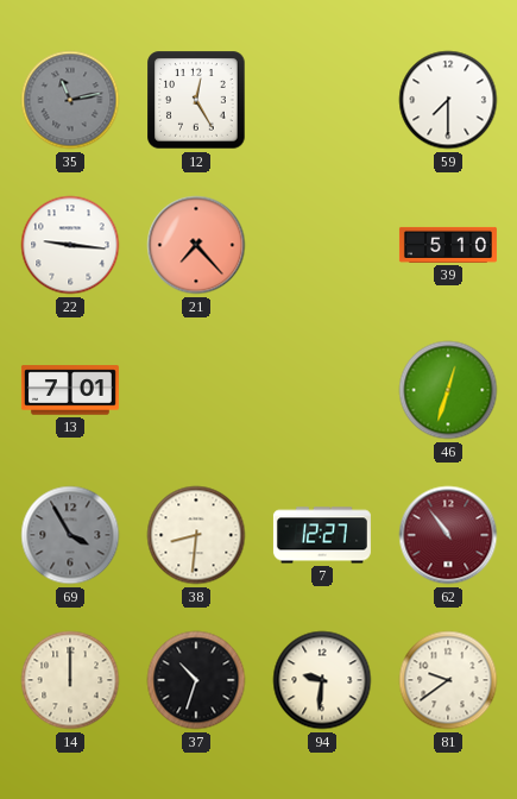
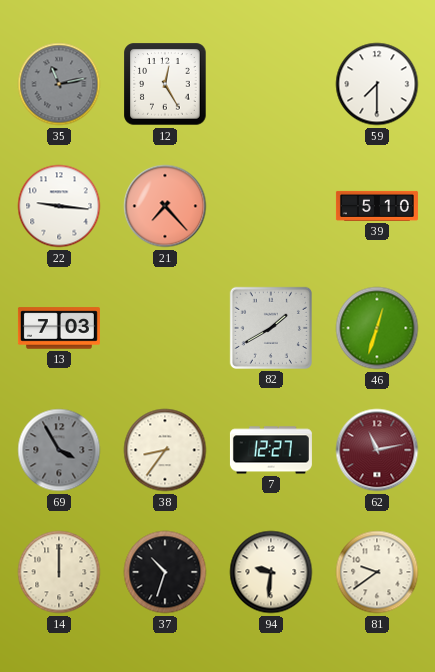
13: 7:01 -> 7:03 (59, 328)
82: none -> 1:40 (271, 328)
38: 8:31 -> 8:36 (165, 450)
62: 10:54 -> 11:13 (377, 450)
